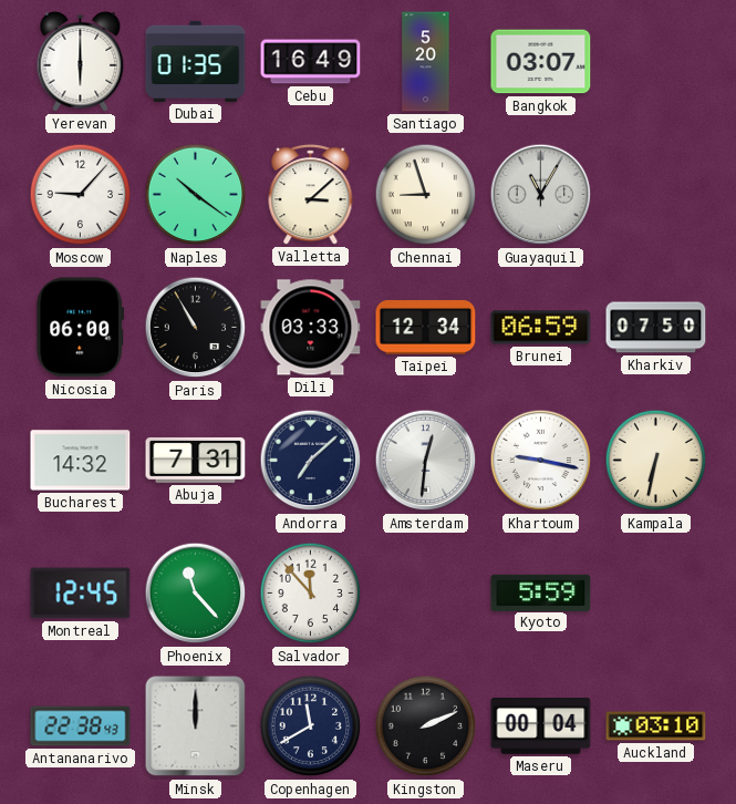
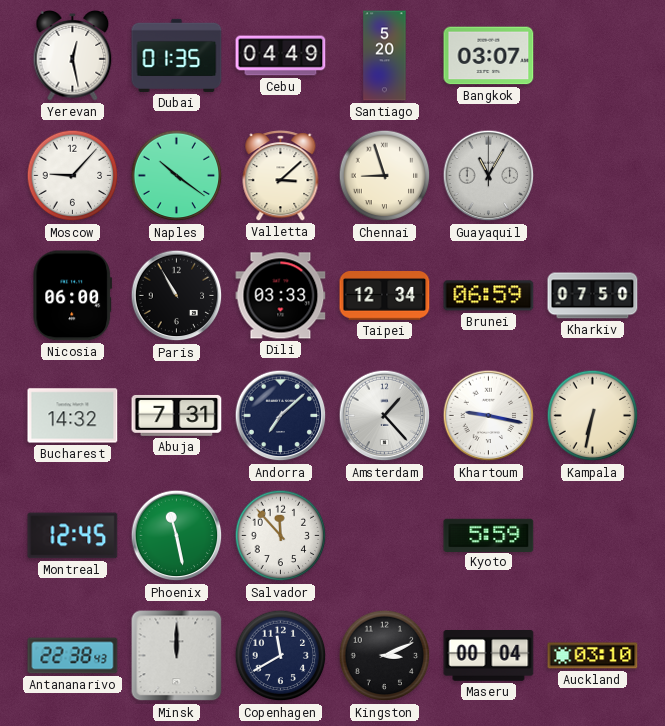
Yerevan: 6:00 -> 12:28 (73, 56)
Cebu: 16:49 -> 04:49 (281, 56)
Amsterdam: 12:31 -> 1:23 (385, 416)
Phoenix: 11:23 -> 11:28 (177, 536)
Kingston: 2:11 -> 3:11 (385, 656)
